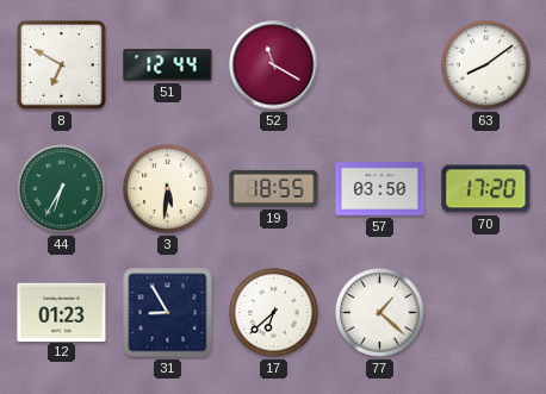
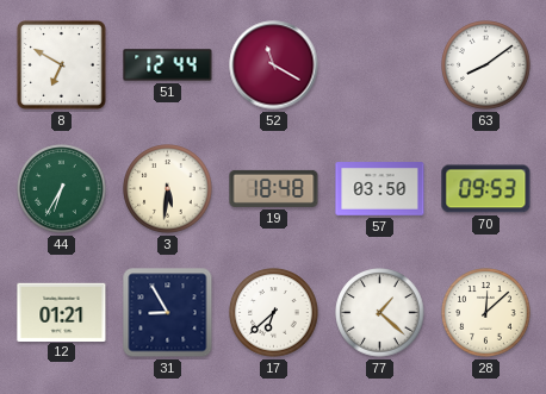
19: 18:55 -> 18:48 (274, 188)
70: 17:20 -> 09:53 (486, 189)
12: 01:23 -> 01:21 (62, 312)
28: none -> 12:08 (486, 313)
